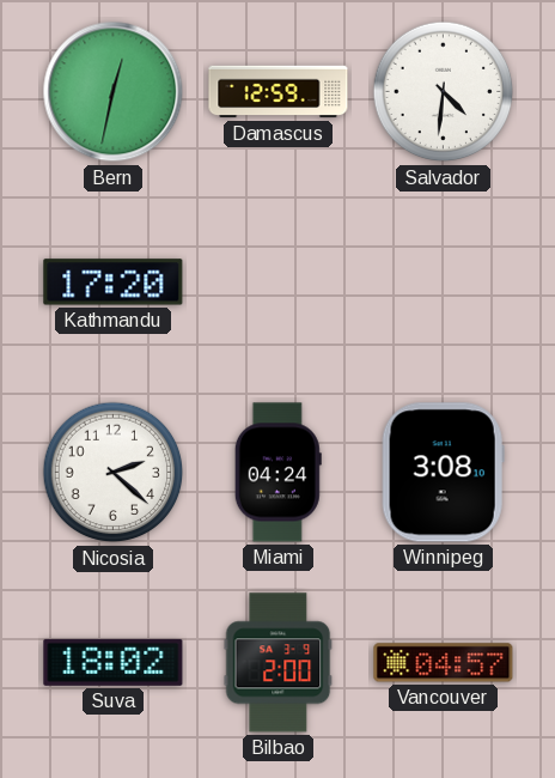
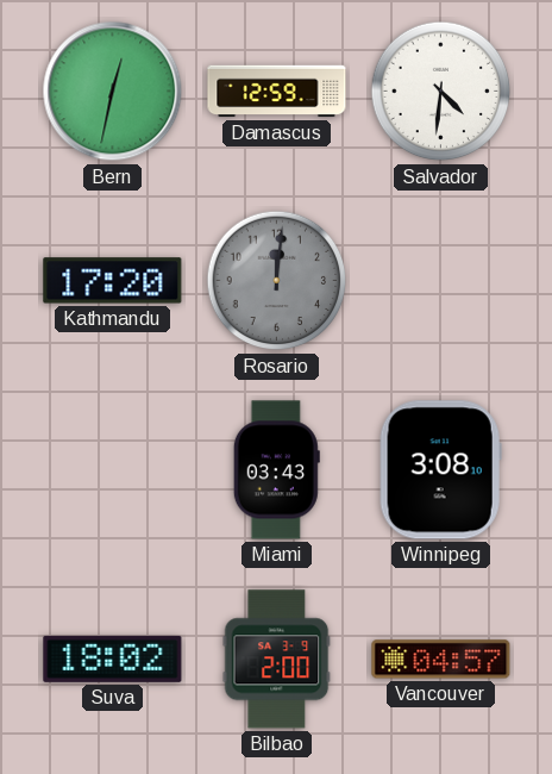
Rosario: none -> 12:01 (277, 281)
Nicosia: 2:22 -> none (114, 473)
Miami: 04:24 -> 03:43 (276, 470)
